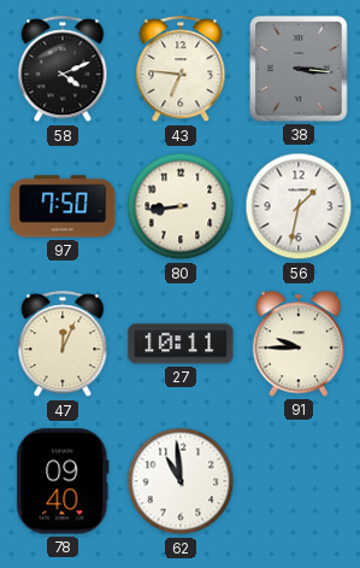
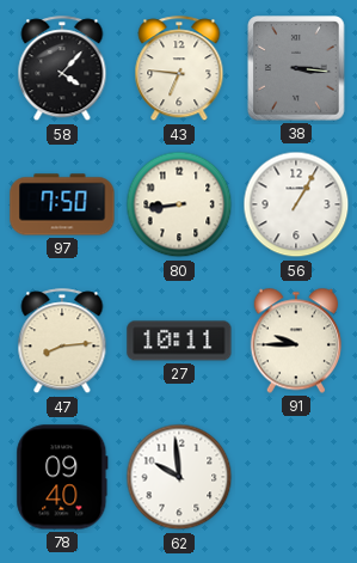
58: 4:11 -> 4:07 (62, 69)
56: 1:32 -> 1:05 (296, 204)
47: 12:04 -> 8:14 (62, 342)
62: 10:59 -> 9:59 (179, 477)
